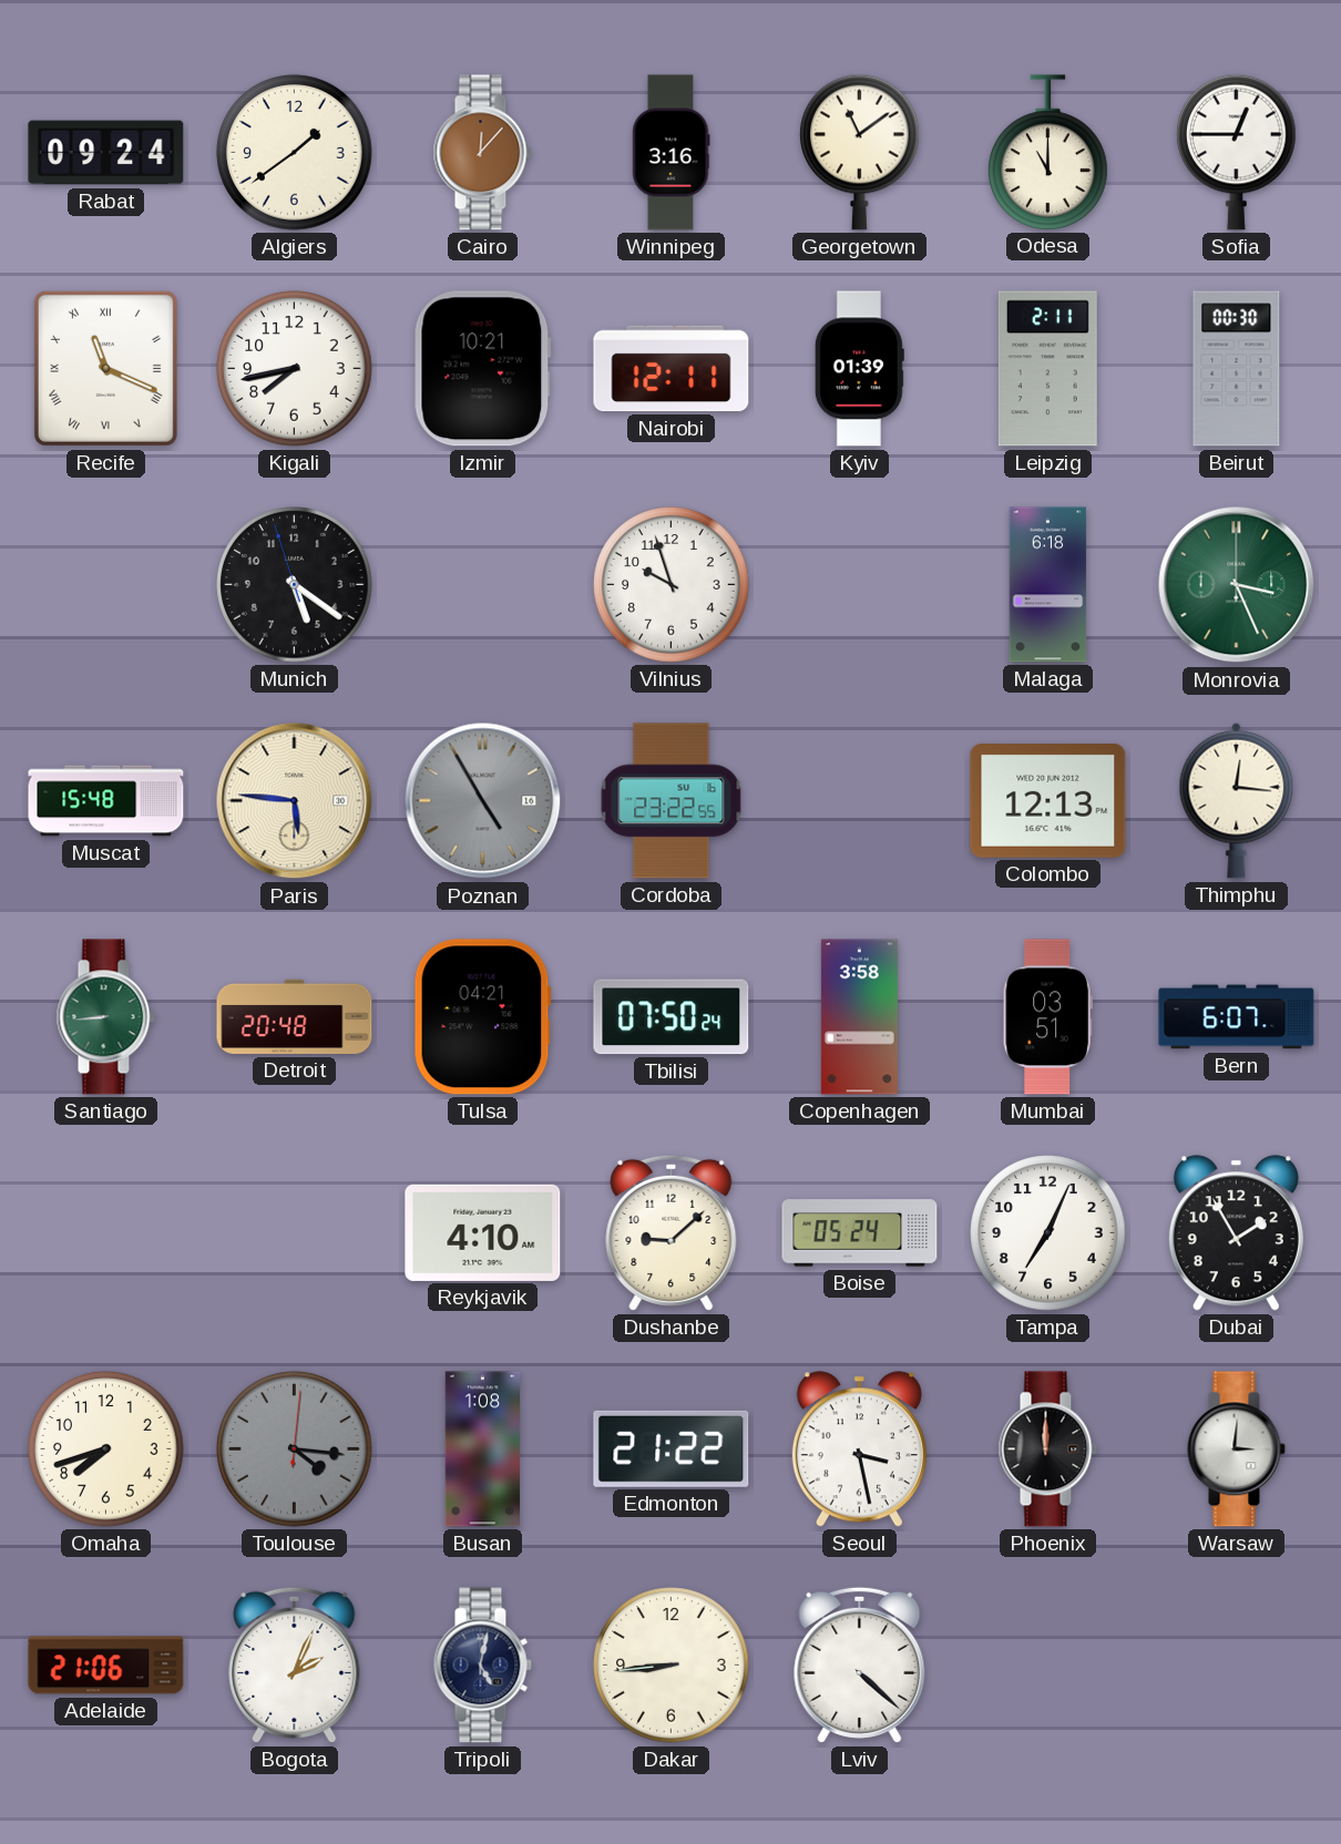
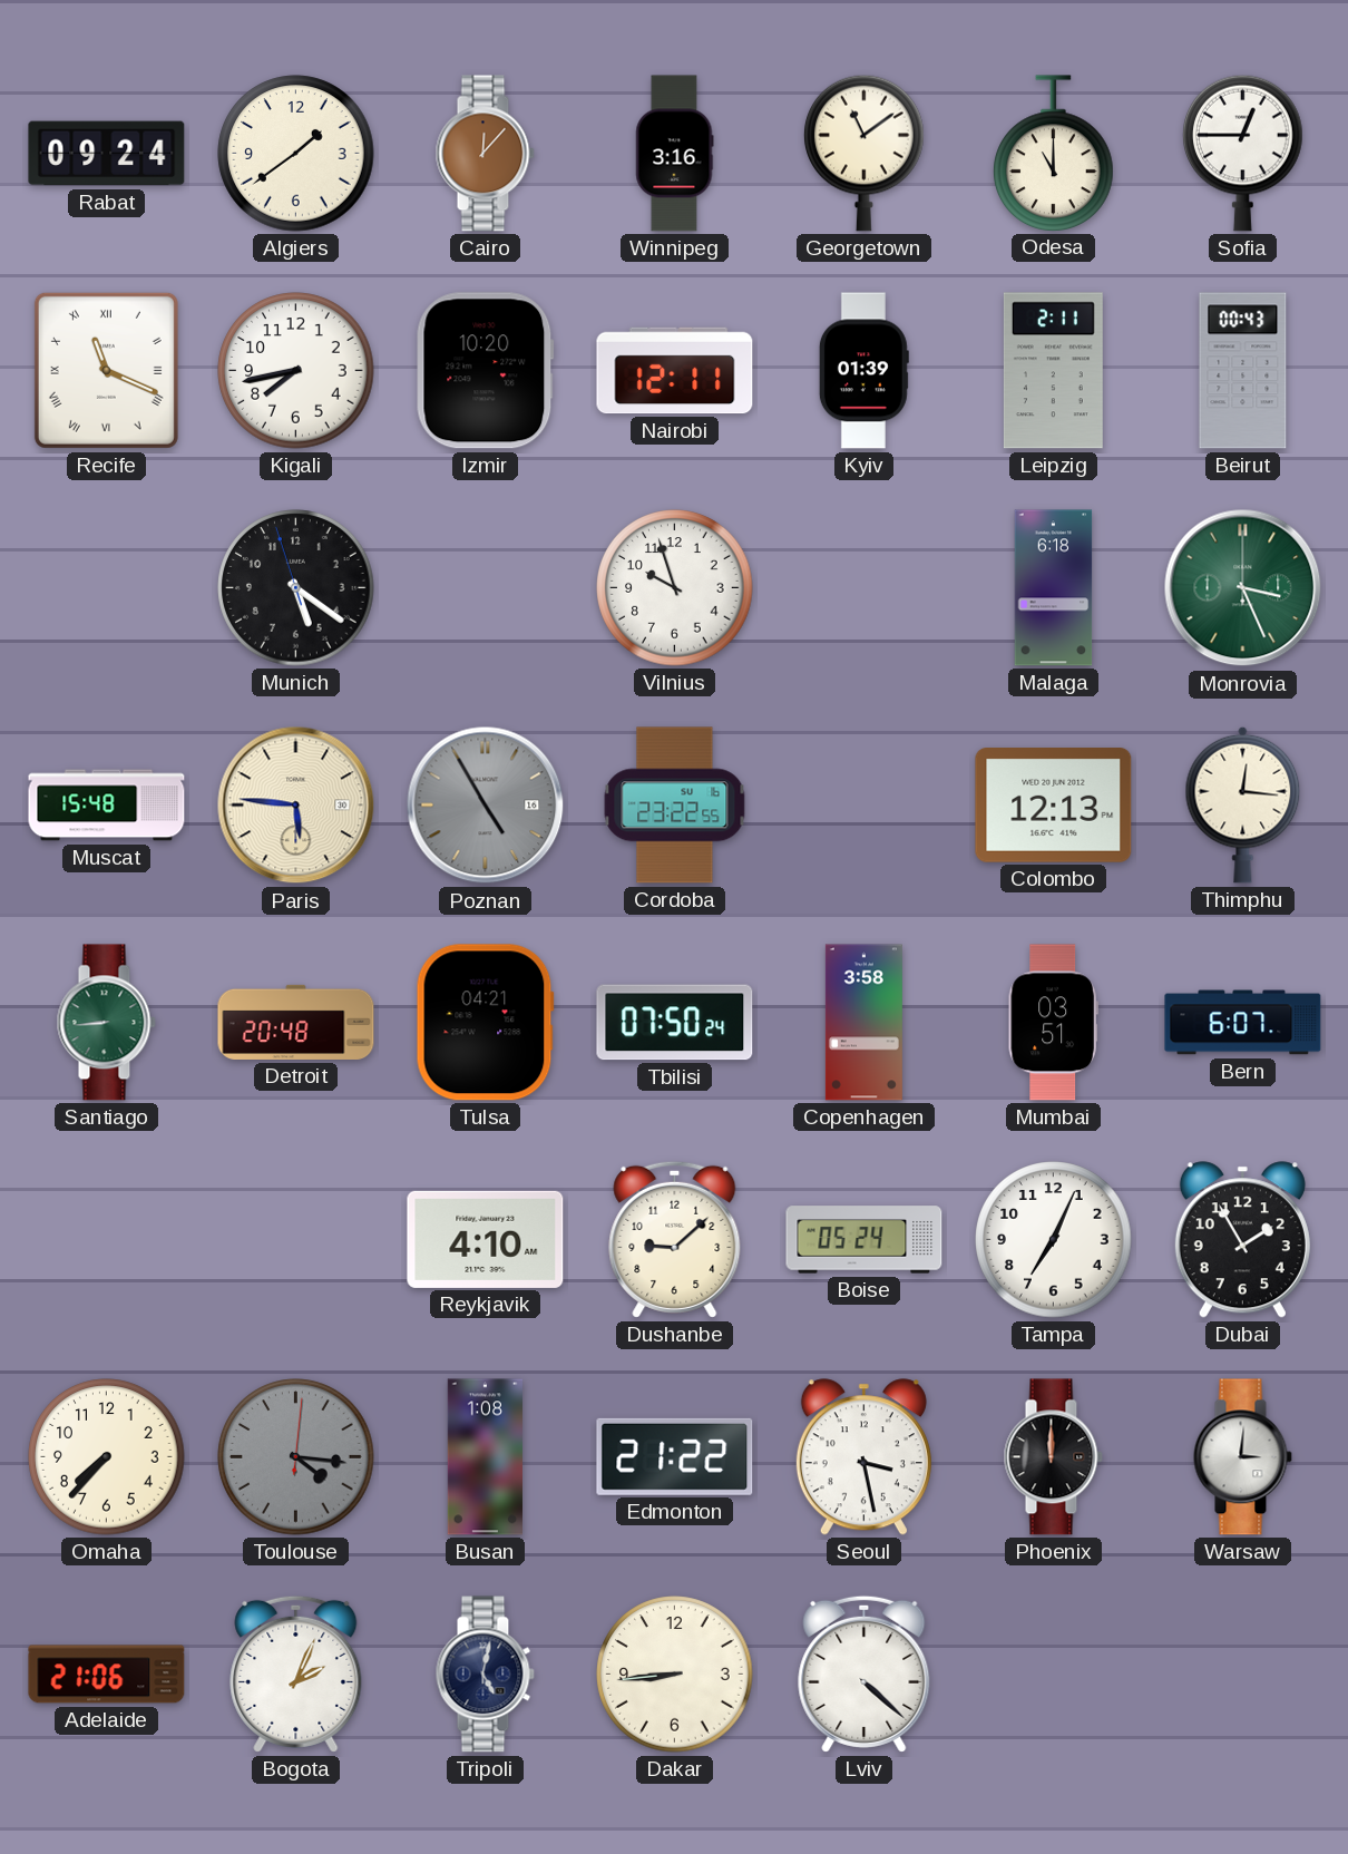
Izmir: 10:21 -> 10:20 (485, 371)
Beirut: 00:30 -> 00:43 (1243, 371)
Omaha: 7:42 -> 7:37 (107, 1457)
